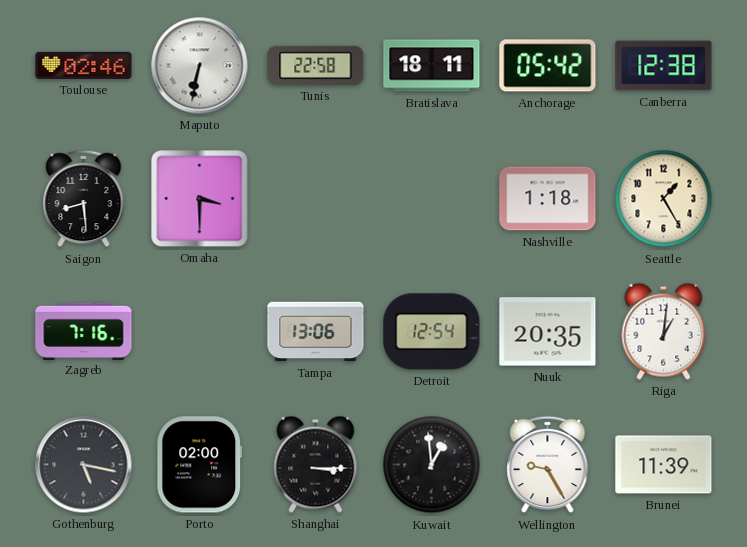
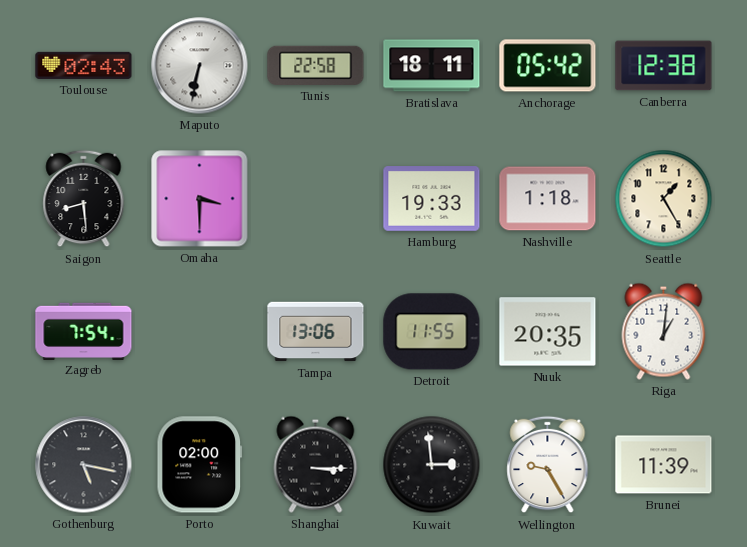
Toulouse: 02:46 -> 02:43 (84, 65)
Hamburg: none -> 19:33 (432, 199)
Zagreb: 7:16 -> 7:54 (84, 331)
Detroit: 12:54 -> 11:55 (432, 332)
Kuwait: 12:59 -> 2:59 (432, 465)
